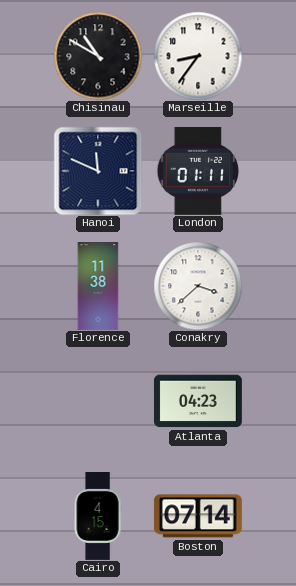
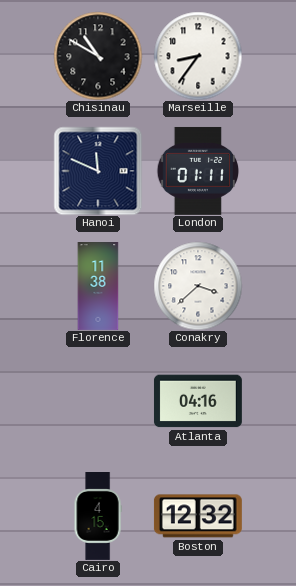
Atlanta: 04:23 -> 04:16 (198, 401)
Boston: 07:14 -> 12:32 (198, 516)
